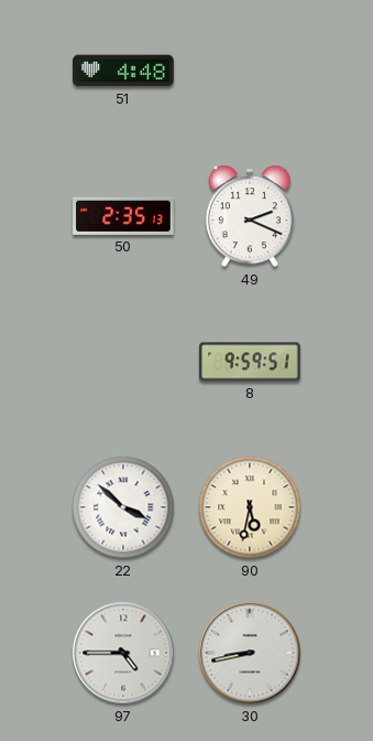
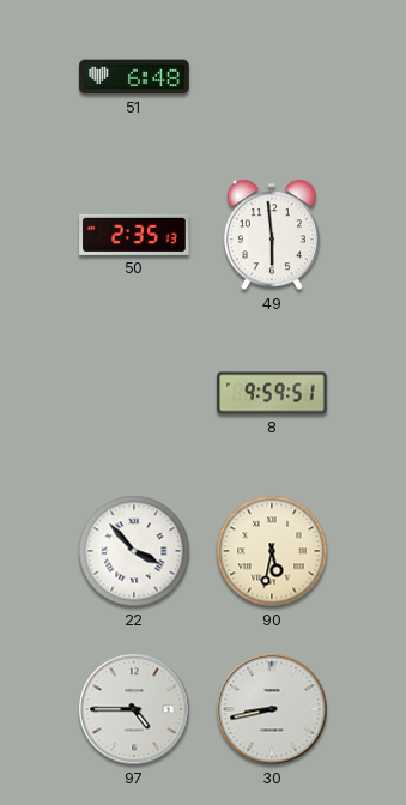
51: 4:48 -> 6:48 (134, 77)
49: 2:19 -> 5:59 (272, 235)
22: 3:52 -> 3:53 (134, 551)
